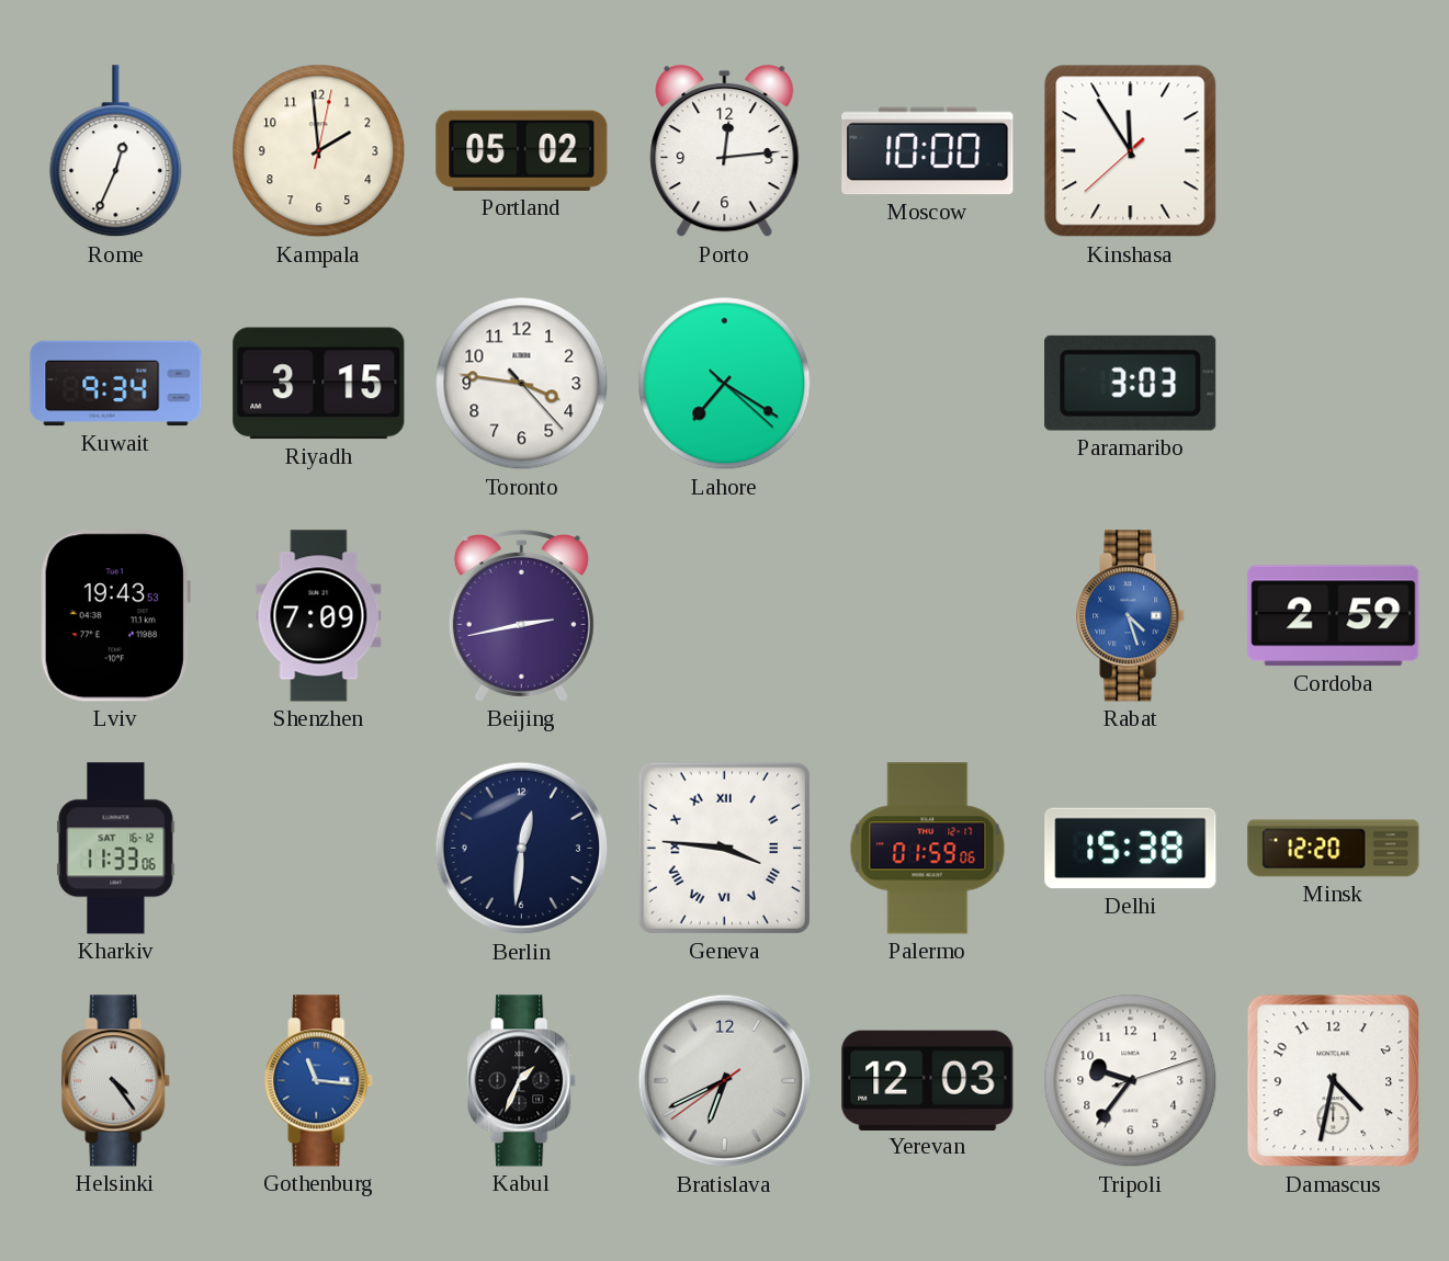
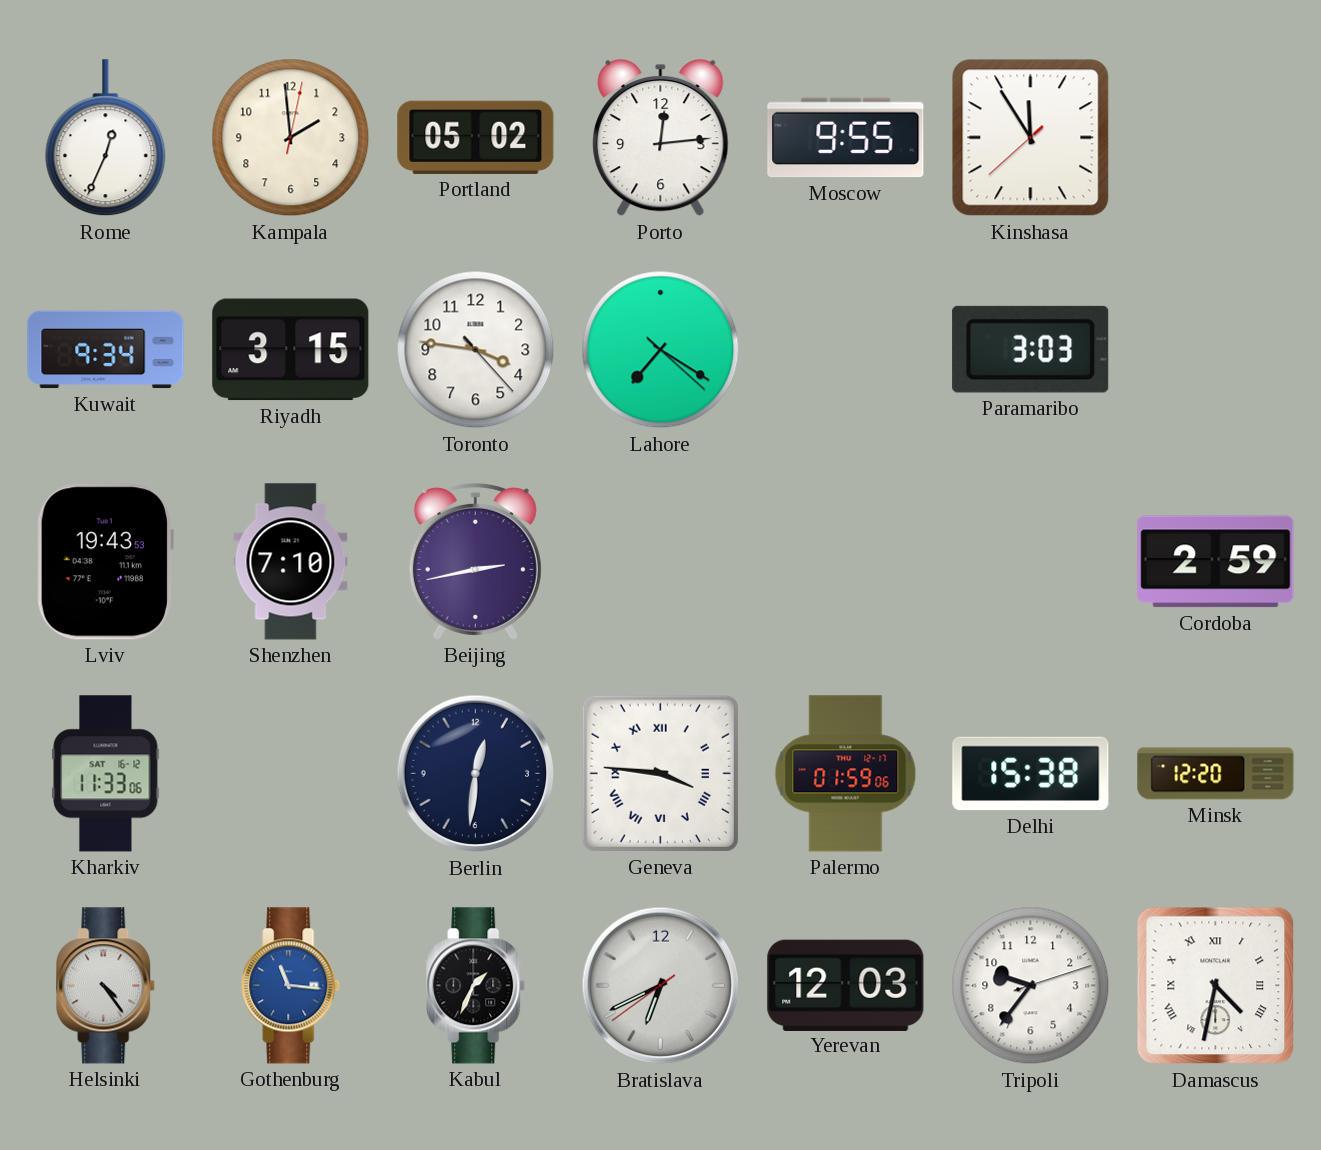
Moscow: 10:00 -> 9:55 (846, 138)
Shenzhen: 7:09 -> 7:10 (291, 562)
Rabat: 4:27 -> none (1131, 616)
Damascus numerals: Arabic -> Roman (1216, 986)
